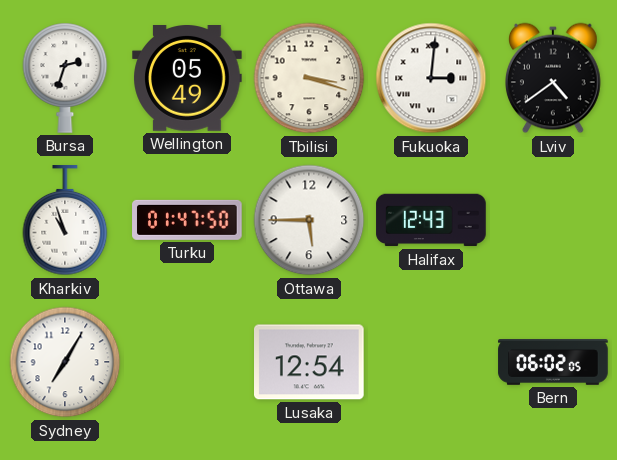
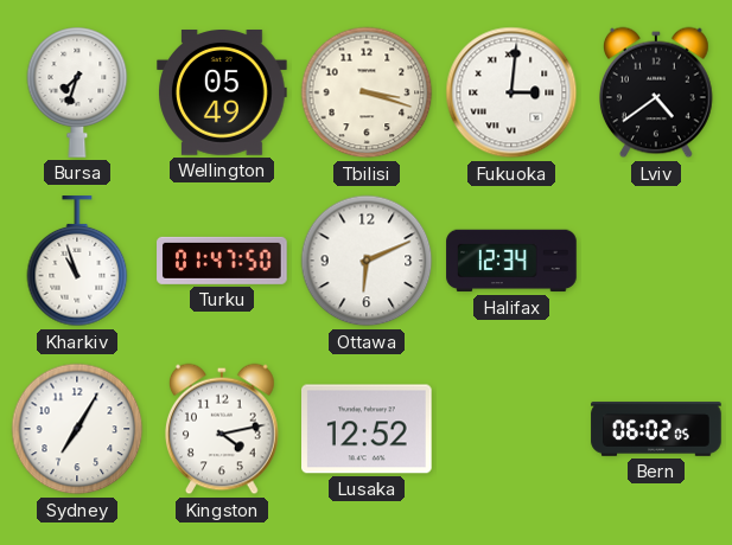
Bursa: 2:33 -> 7:33 (77, 92)
Ottawa: 5:45 -> 6:11 (367, 261)
Halifax: 12:43 -> 12:34 (511, 261)
Kingston: none -> 4:13 (223, 429)
Lusaka: 12:54 -> 12:52 (367, 429)
